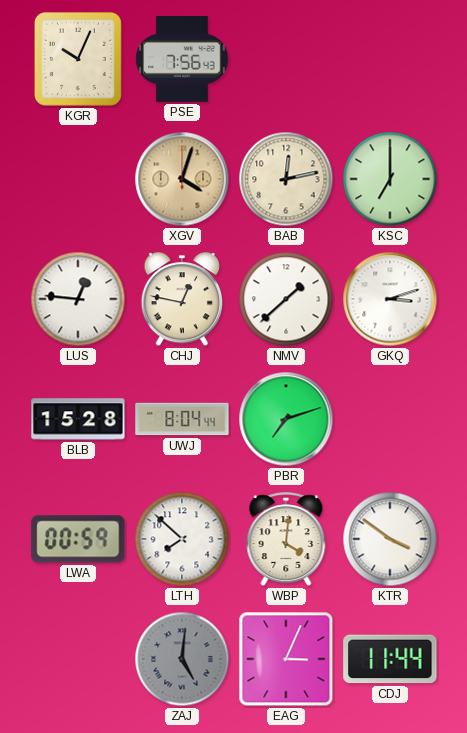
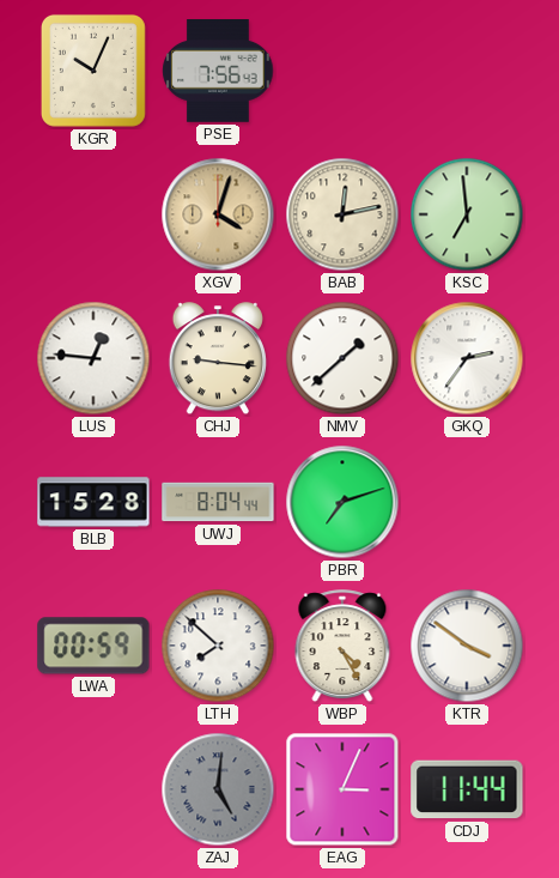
KSC: 7:00 -> 6:59 (467, 214)
CHJ: 12:47 -> 9:16 (218, 359)
GKQ: 3:12 -> 2:36 (467, 358)
WBP: 4:01 -> 4:25 (342, 647)
